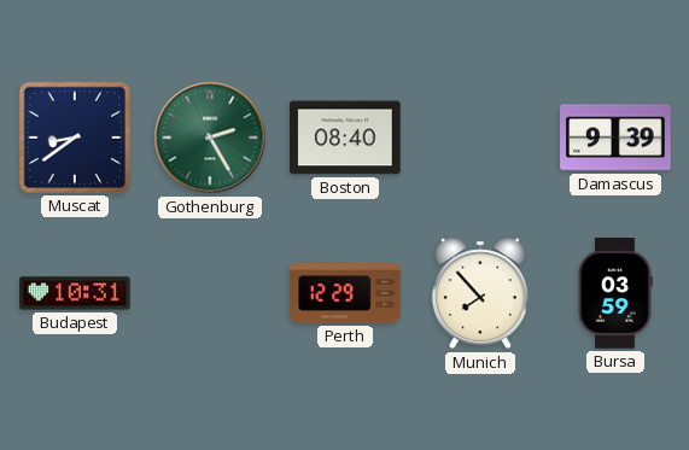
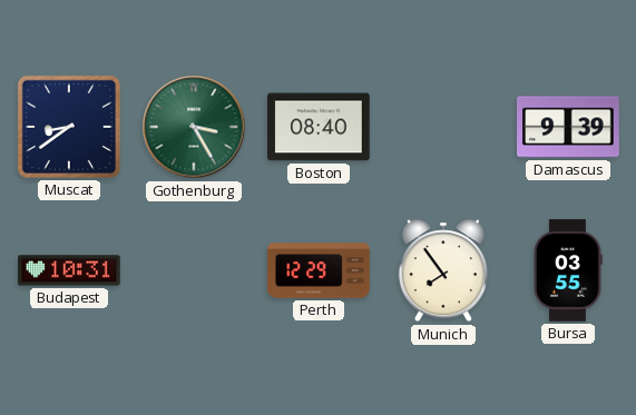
Gothenburg: 2:25 -> 3:25 (194, 127)
Munich: 7:53 -> 7:54 (443, 270)
Bursa: 03:59 -> 03:55 (568, 270)
